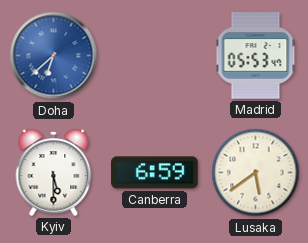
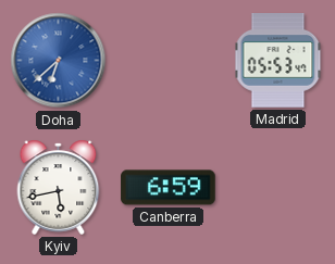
Kyiv: 5:30 -> 5:43 (59, 187)
Lusaka: 5:39 -> none (256, 173)
